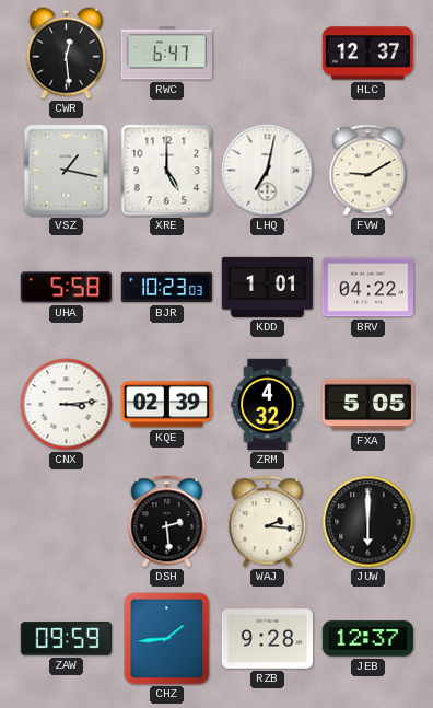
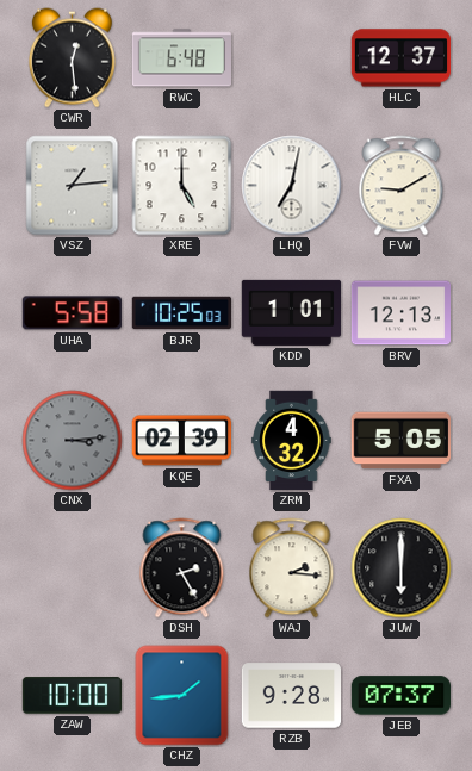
RWC: 6:47 -> 6:48 (181, 58)
VSZ: 1:17 -> 1:14 (73, 186)
BJR: 10:23 -> 10:25 (181, 313)
BRV: 04:22 -> 12:13 (400, 313)
CNX dial: white -> grey (73, 441)
DSH: 2:29 -> 2:25 (182, 568)
ZAW: 09:59 -> 10:00 (72, 696)
JEB: 12:37 -> 07:37 (400, 696)
